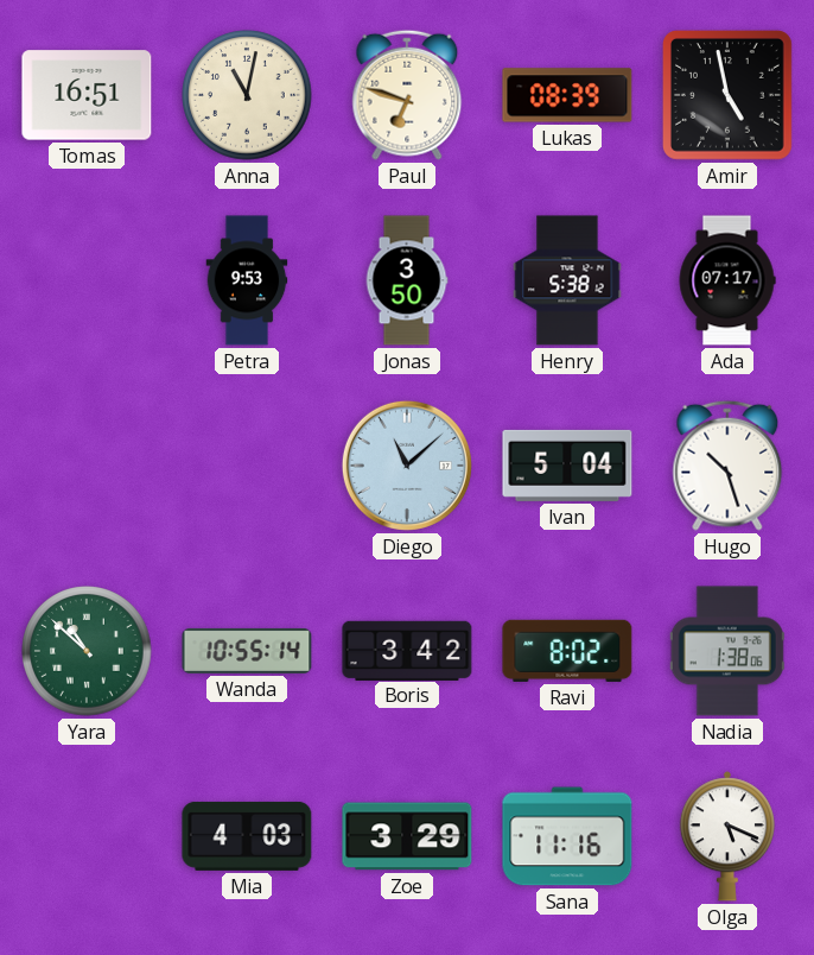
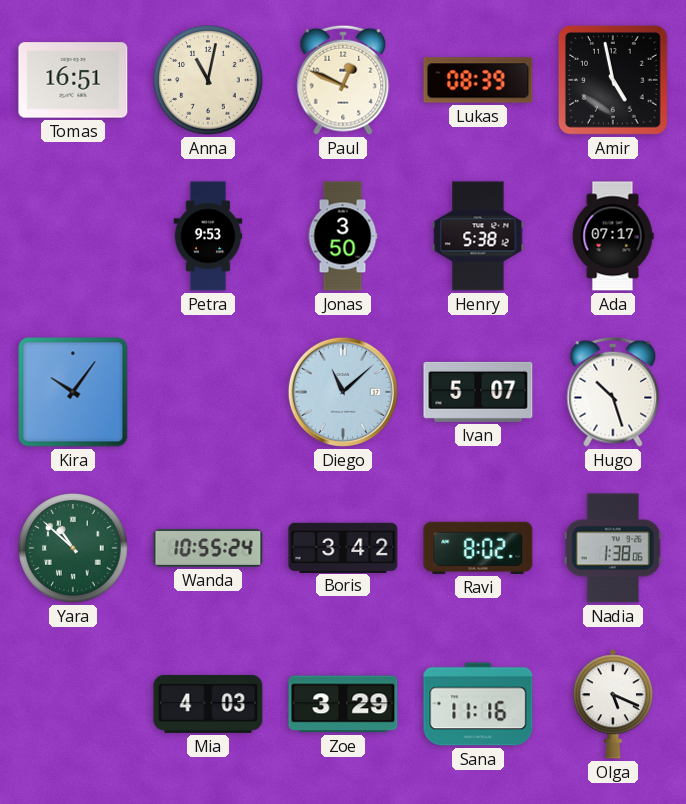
Paul: 6:48 -> 12:49 (343, 80)
Kira: none -> 10:06 (73, 392)
Ivan: 5:04 -> 5:07 (478, 392)
Wanda: 10:55:14 -> 10:55:24 (208, 548)
